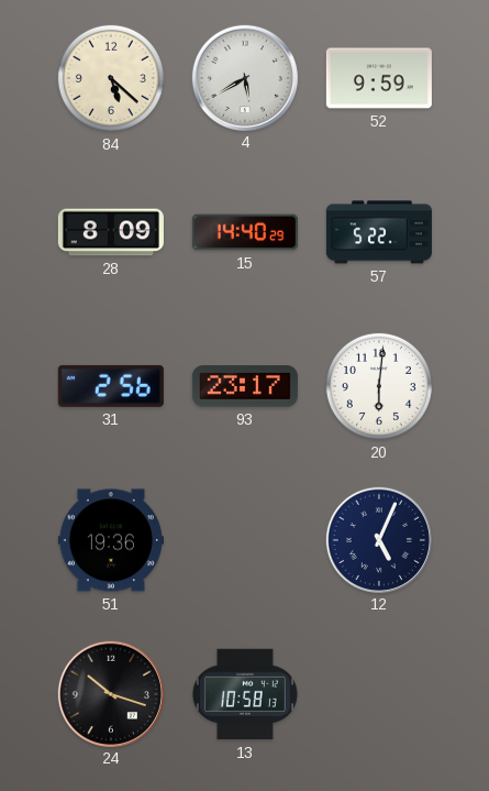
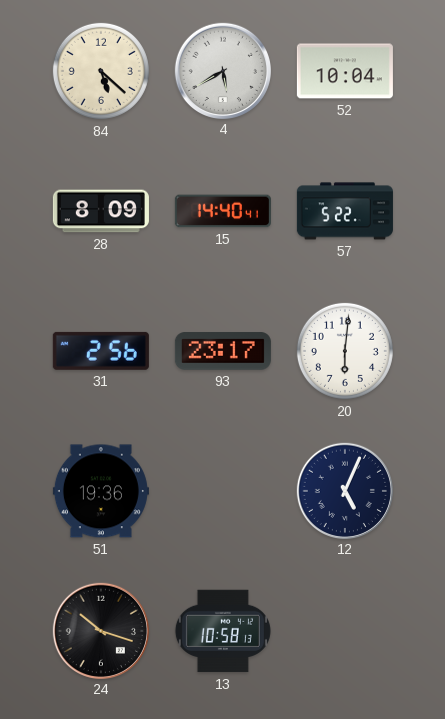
52: 9:59 -> 10:04 (345, 71)
15: 14:40:29 -> 14:40:41 (223, 211)
